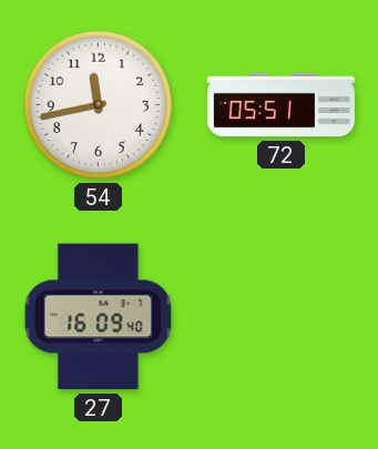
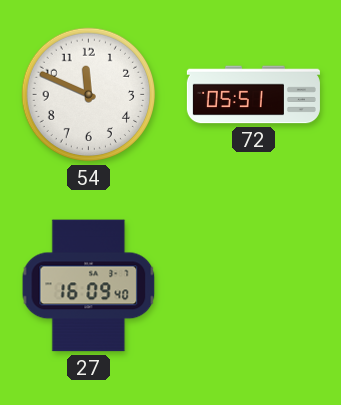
54: 11:43 -> 11:49 (89, 95)
